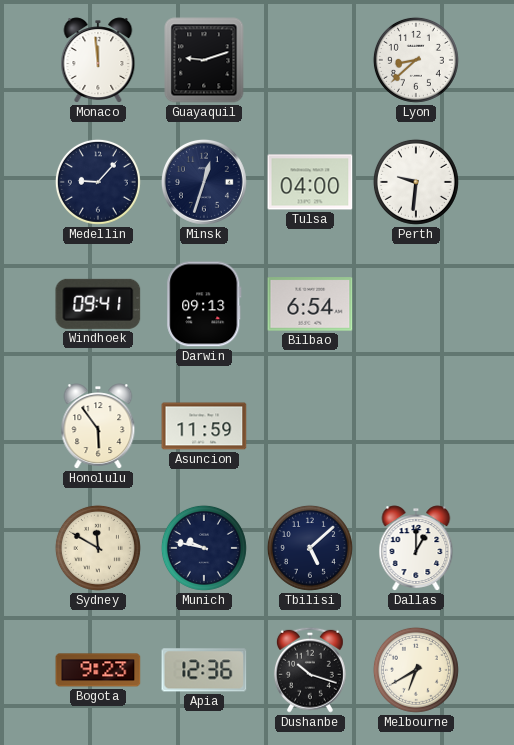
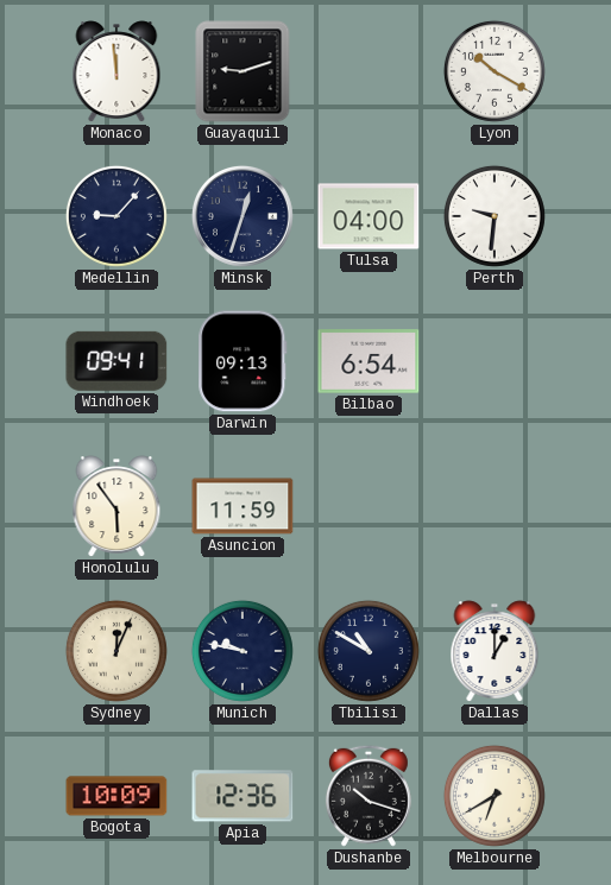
Lyon: 8:38 -> 10:20 (495, 71)
Sydney: 11:50 -> 12:04 (116, 651)
Tbilisi: 5:08 -> 10:50 (369, 651)
Bogota: 9:23 -> 10:09 (116, 796)
